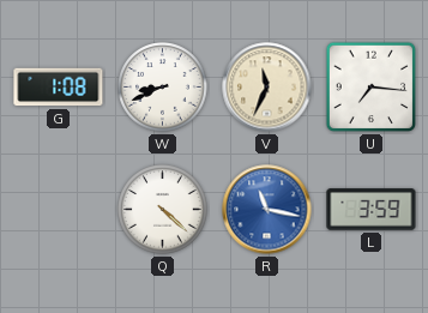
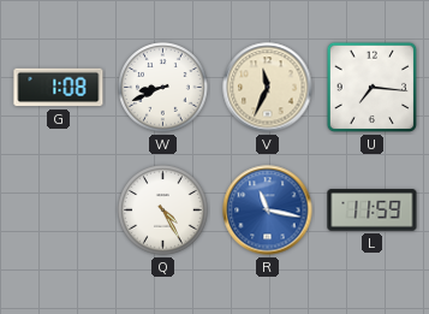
Q: 4:22 -> 4:25 (163, 211)
L: 3:59 -> 11:59 (373, 211)
